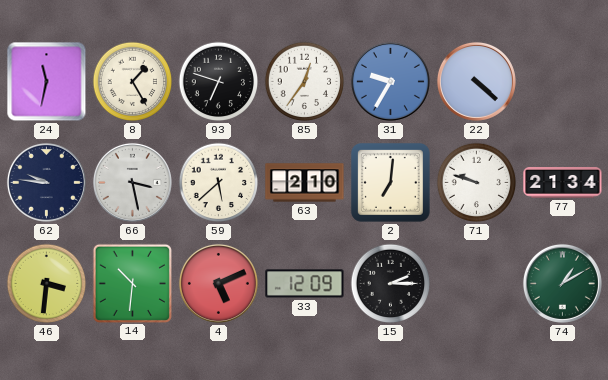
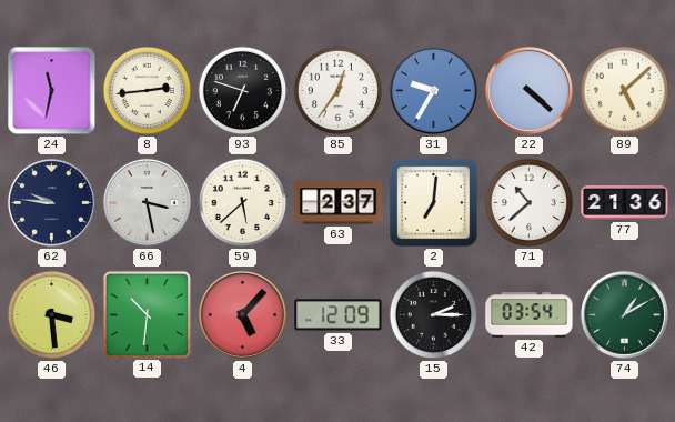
8: 1:25 -> 2:44 (148, 91)
89: none -> 5:08 (625, 91)
63: 2:10 -> 2:37 (339, 203)
71: 9:48 -> 10:38 (530, 203)
77: 21:34 -> 21:36 (625, 203)
46: 3:31 -> 3:29 (52, 315)
4: 5:11 -> 5:07 (242, 314)
42: none -> 03:54 (530, 315)
